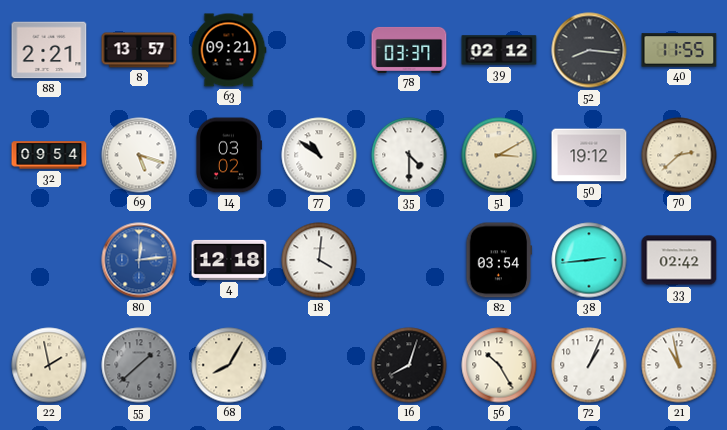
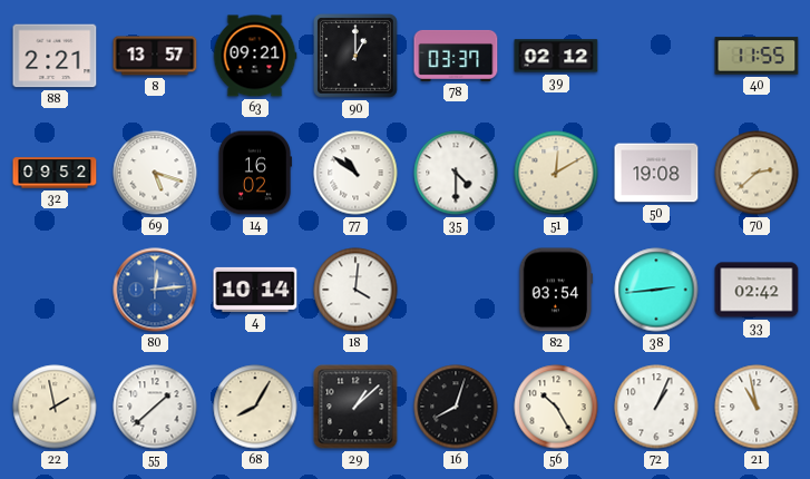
90: none -> 1:00 (355, 56)
52: 8:16 -> none (589, 50)
32: 09:54 -> 09:52 (55, 173)
14: 03:02 -> 16:02 (254, 173)
51: 3:10 -> 12:10 (556, 173)
50: 19:12 -> 19:08 (656, 173)
4: 12:18 -> 10:14 (255, 290)
55 dial: grey -> white (155, 407)
29: none -> 1:08 (355, 407)
